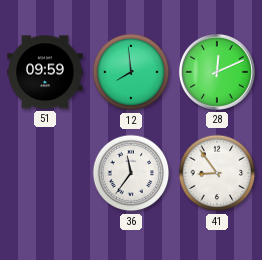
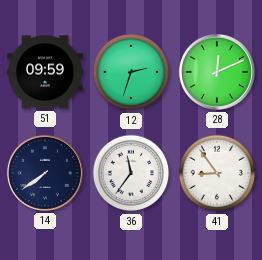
12: 7:59 -> 2:33 (131, 72)
14: none -> 7:39 (45, 173)
